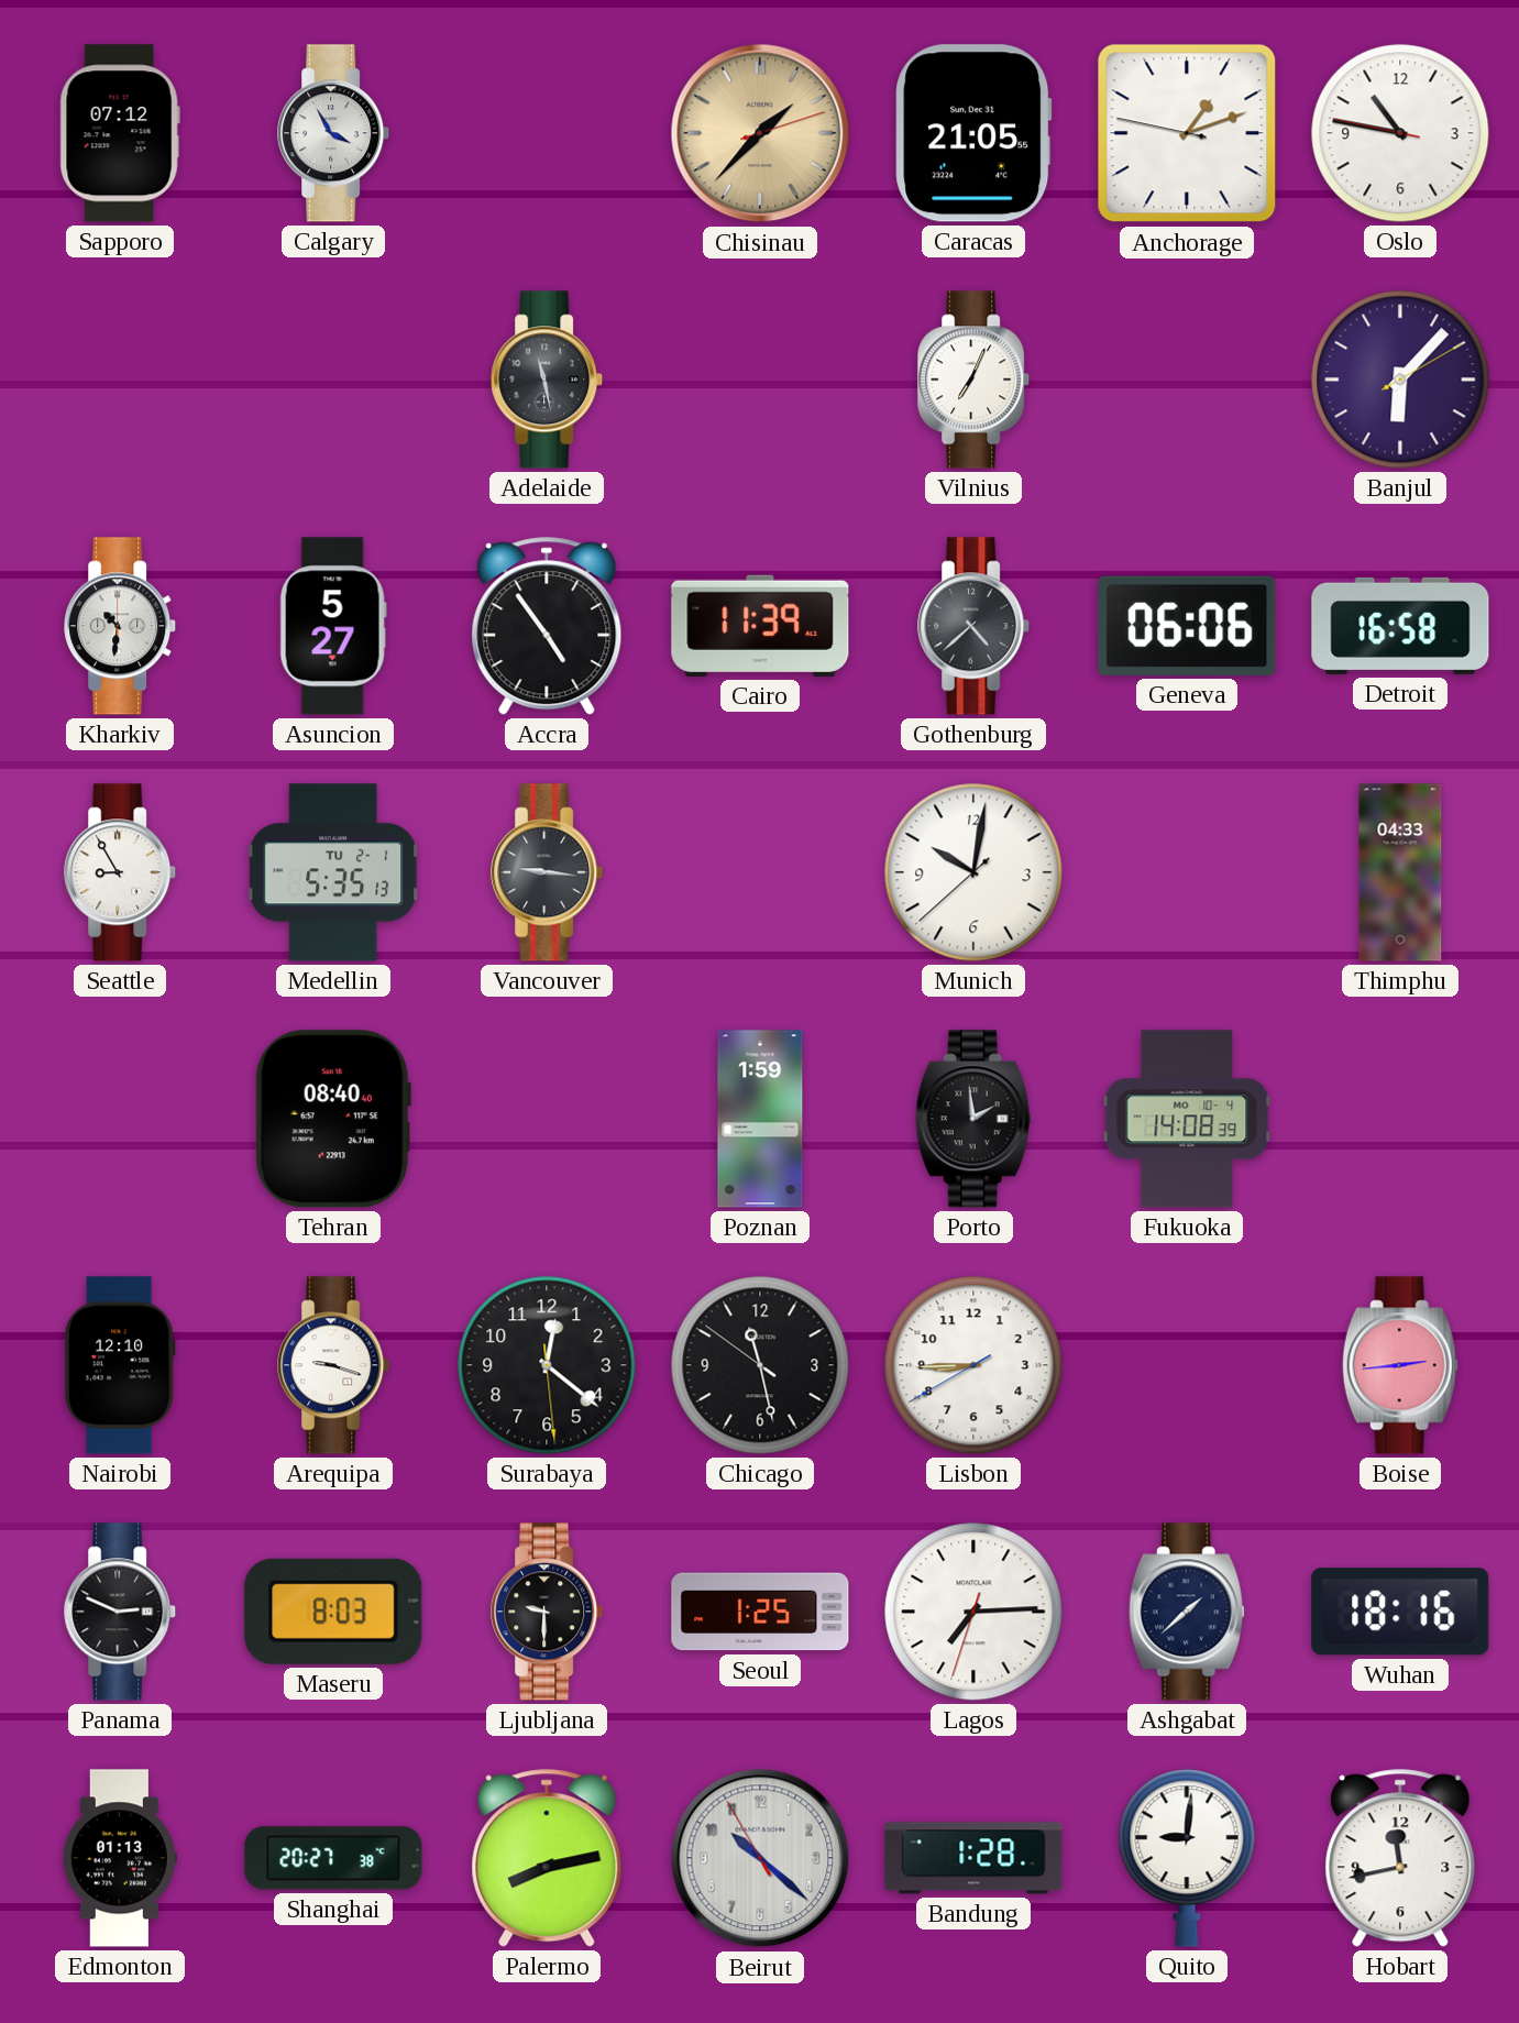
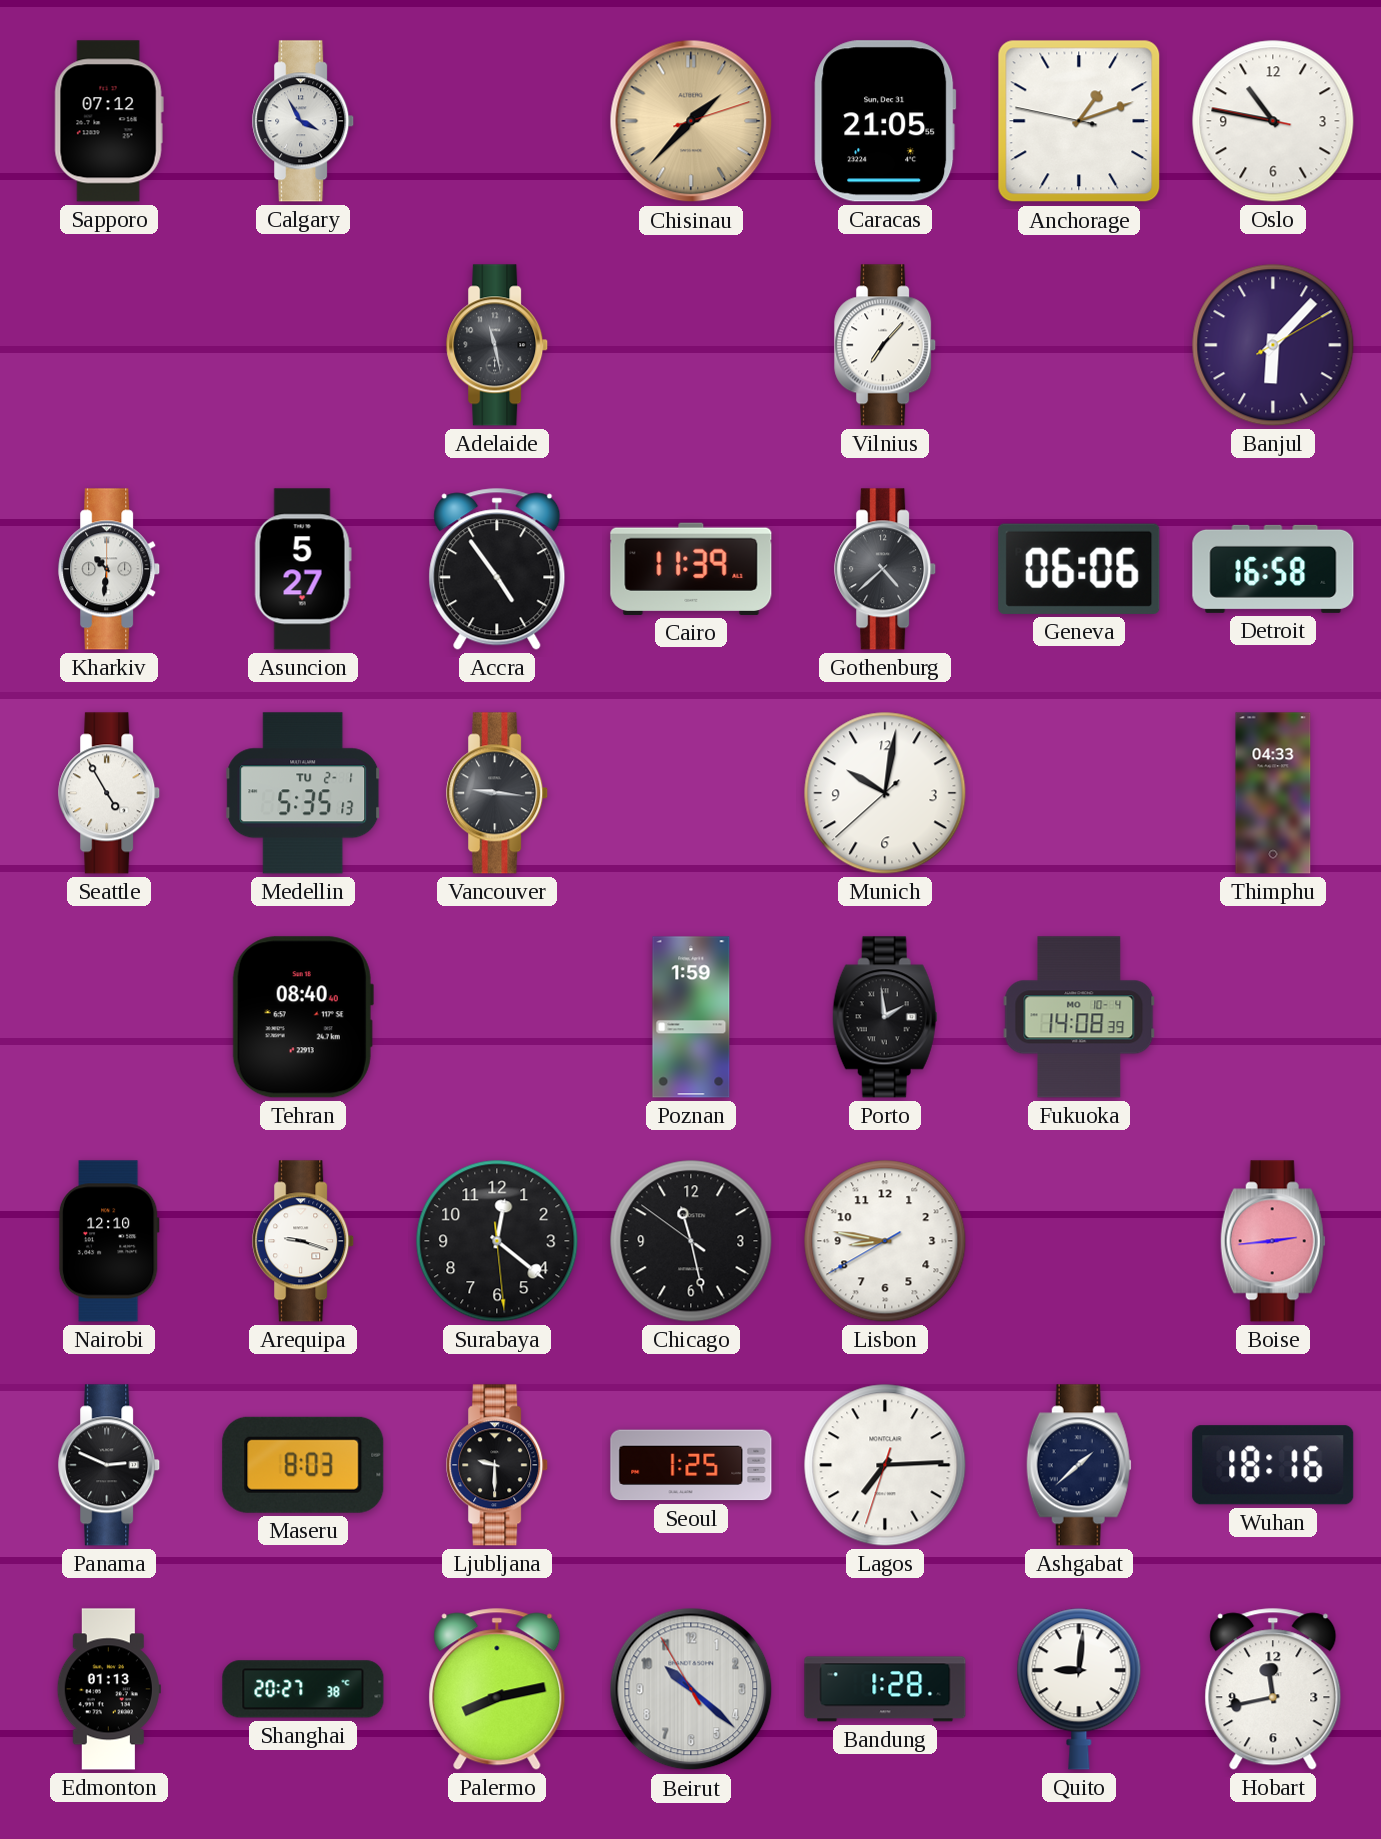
Vilnius: 7:04 -> 7:07 (886, 345)
Seattle: 8:55 -> 4:55 (110, 793)
Lisbon: 8:44 -> 8:46 (885, 1241)
